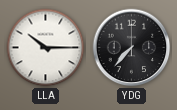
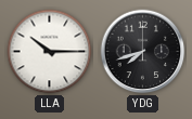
YDG: 7:37 -> 7:42 (143, 52)
